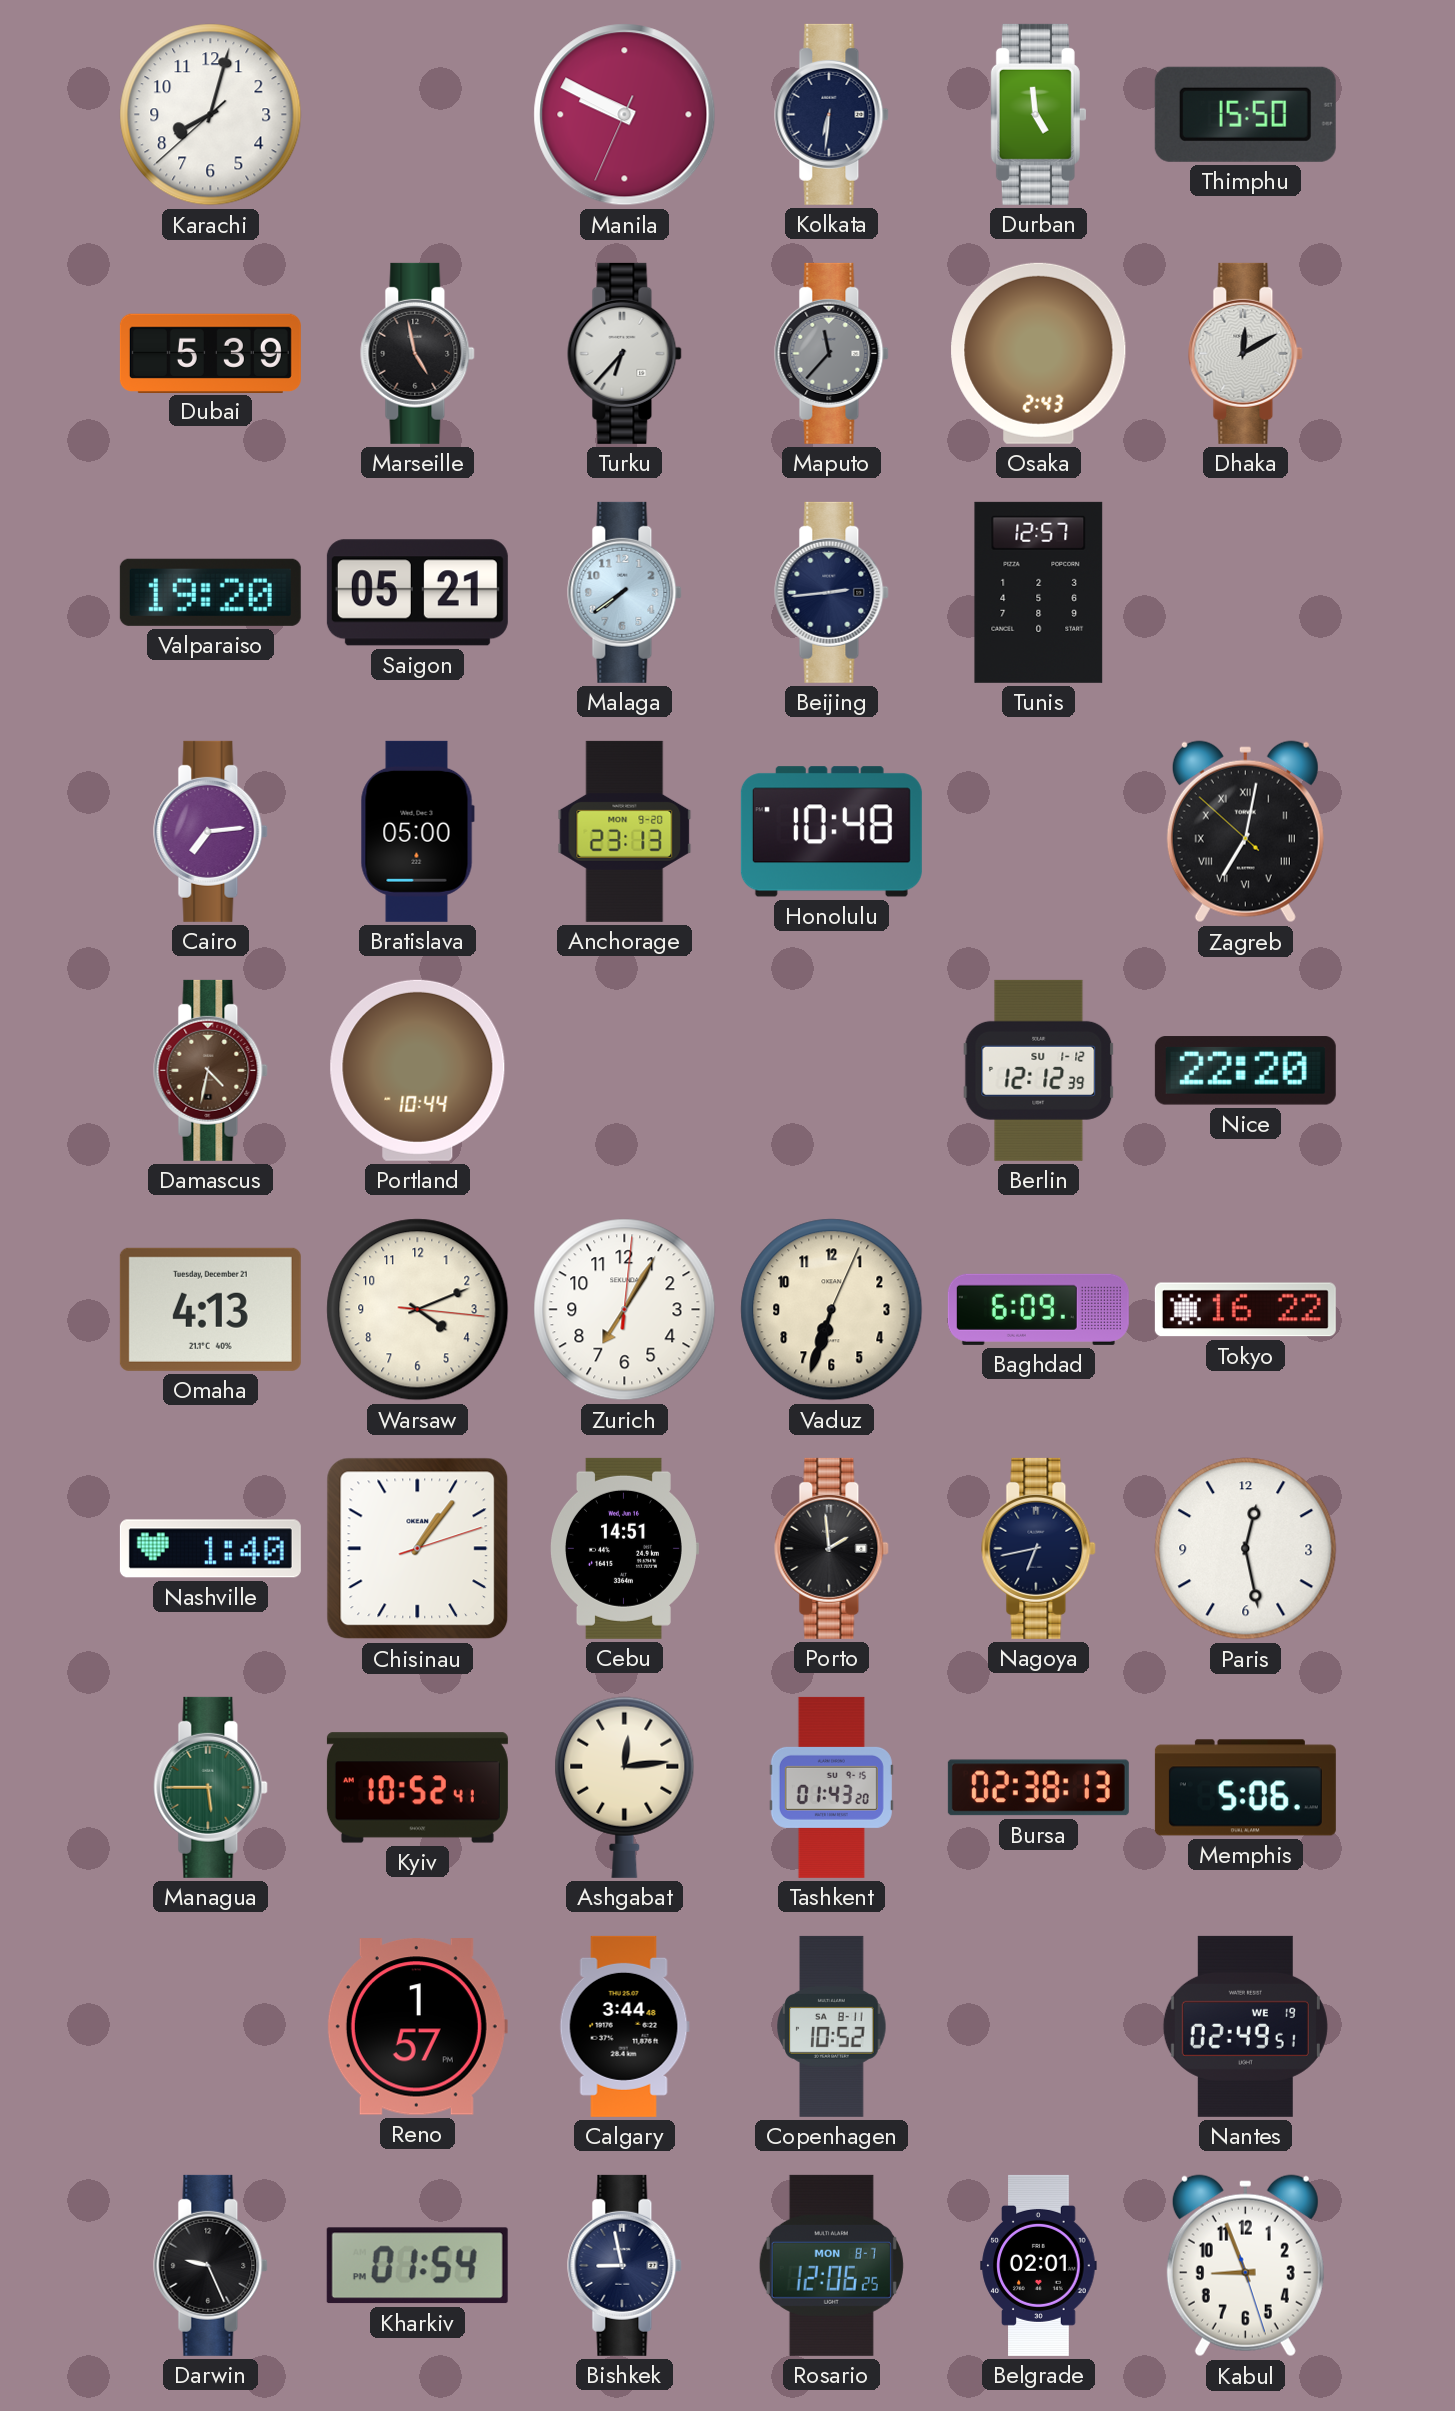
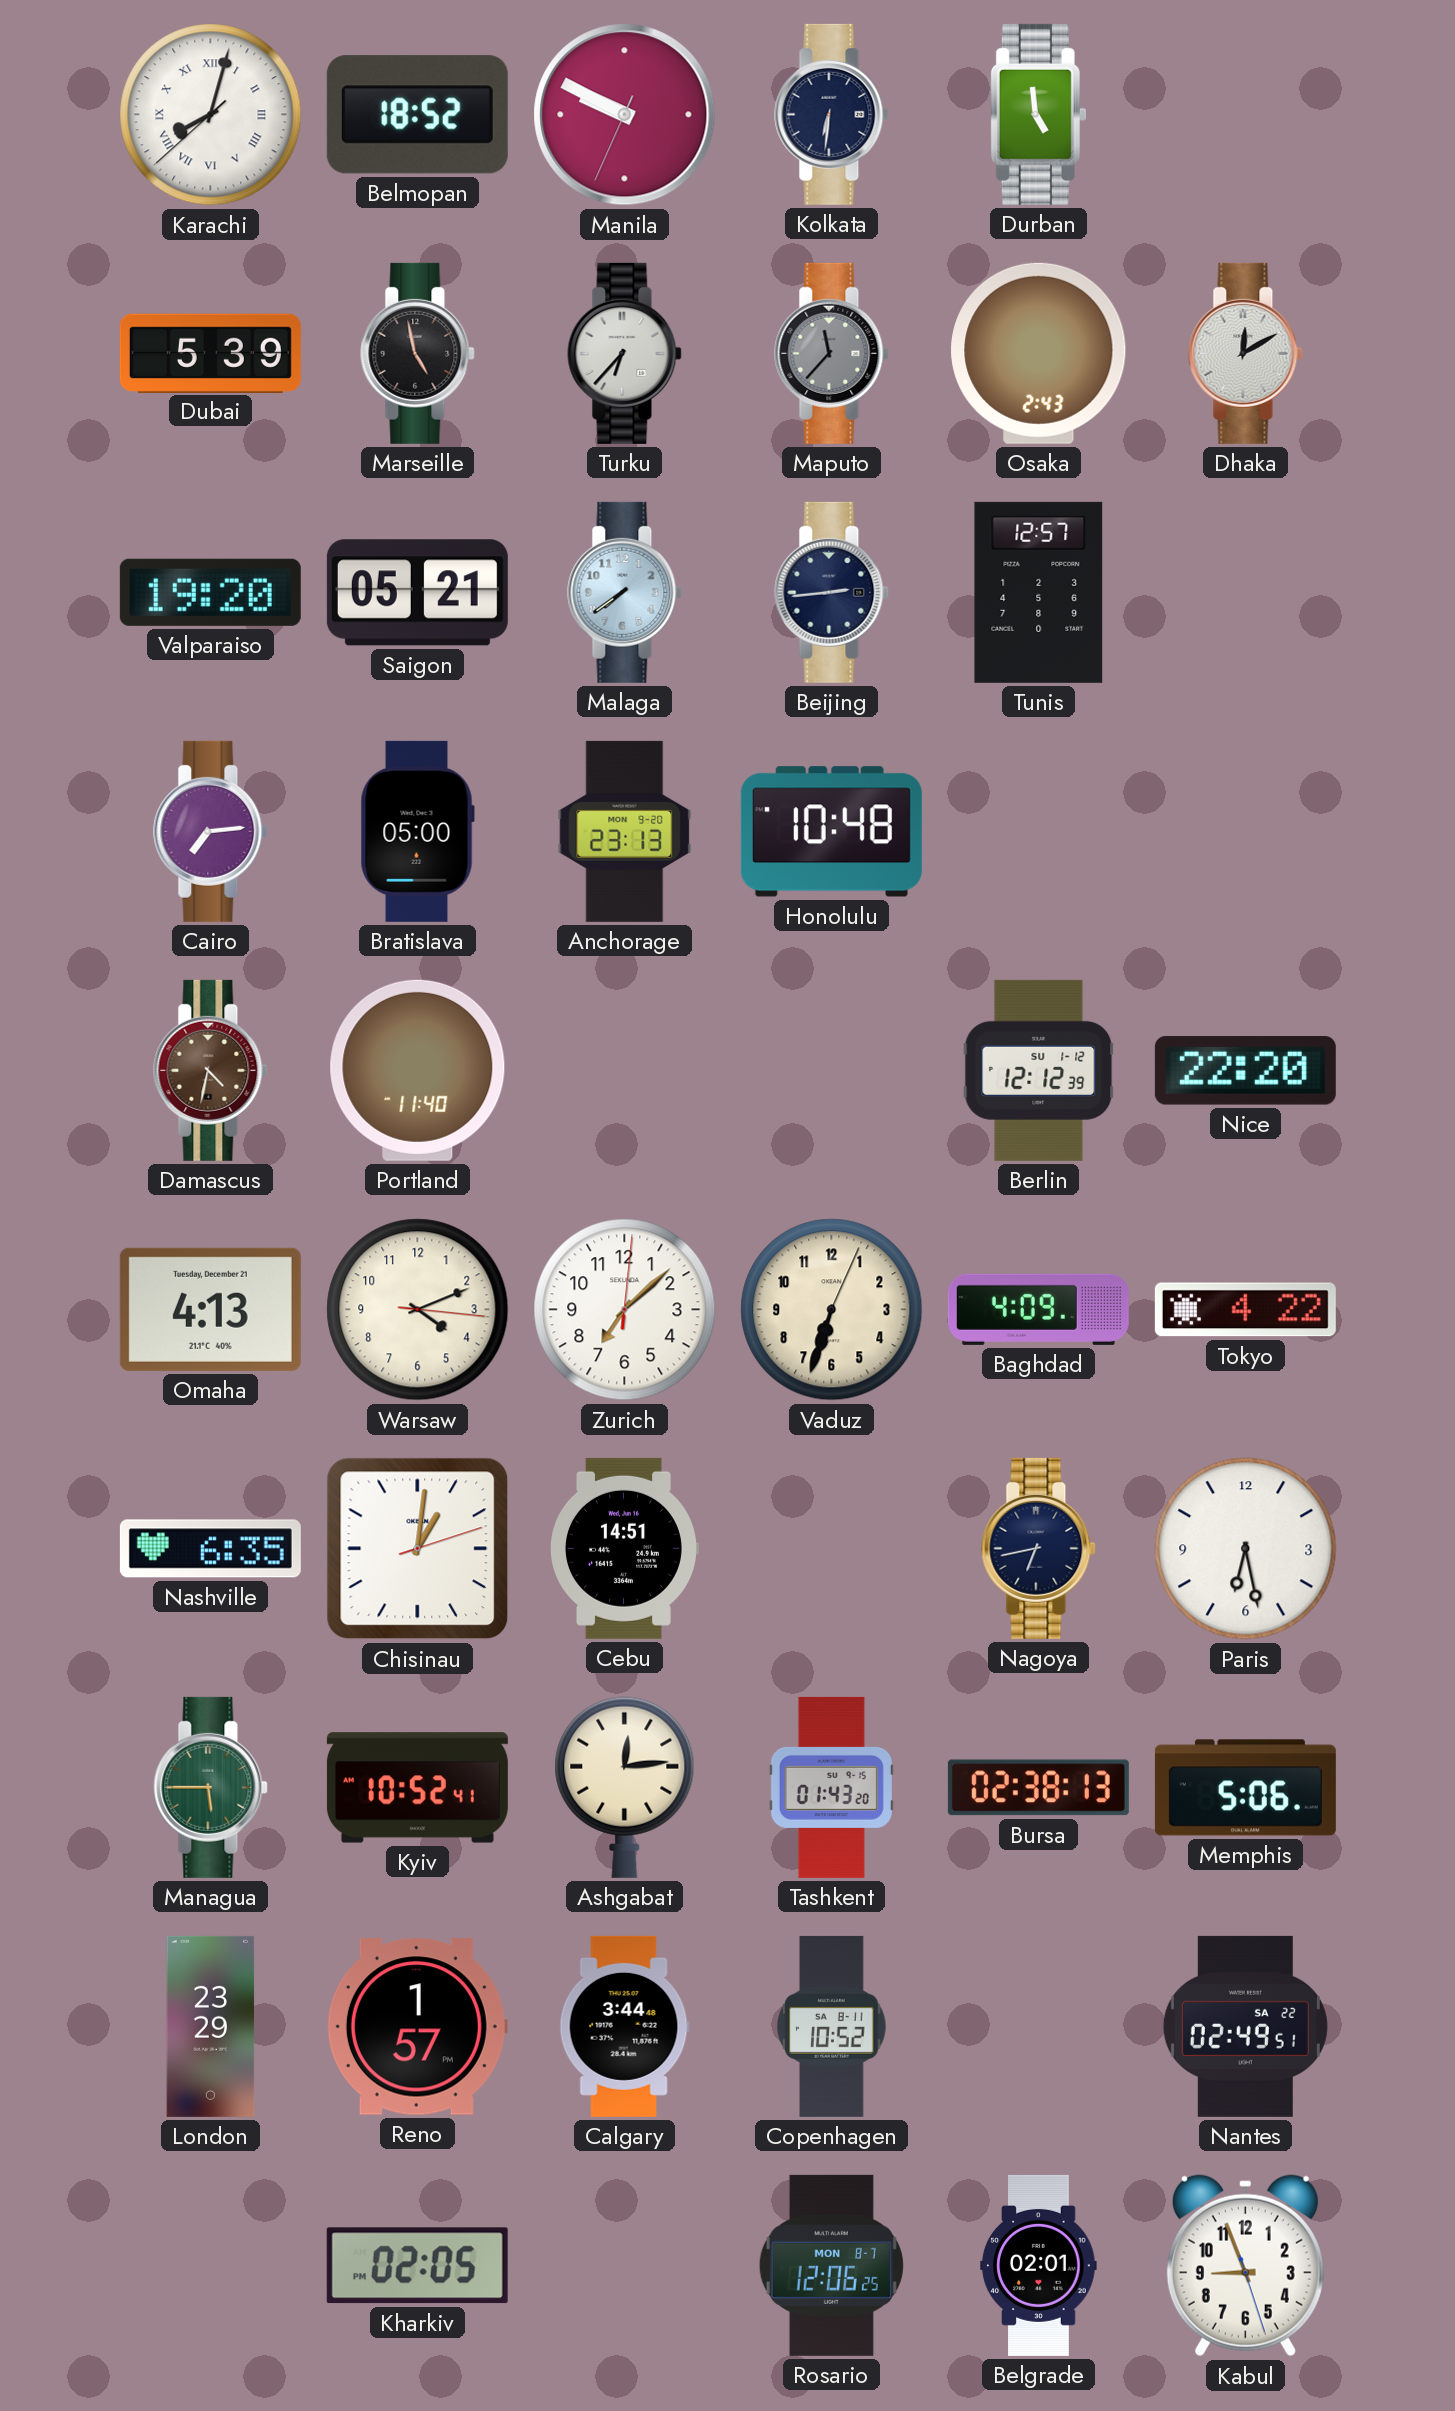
Karachi numerals: Arabic -> Roman (211, 115)
Belmopan: none -> 18:52 (417, 115)
Thimphu: 15:50 -> none (1245, 114)
Zagreb: 7:01 -> none (1245, 832)
Portland: 10:44 -> 11:40 (418, 1070)
Zurich: 7:05 -> 7:08 (625, 1310)
Baghdad: 6:09 -> 4:09 (1038, 1309)
Tokyo: 16:22 -> 4:22 (1245, 1310)
Nashville: 1:40 -> 6:35 (210, 1549)
Chisinau: 1:06 -> 1:01 (418, 1549)
Porto: 1:59 -> none (832, 1548)
Paris: 12:28 -> 6:28 (1246, 1549)
London: none -> 23:29 (211, 2026)
Nantes date: WE 19 -> SA 22 (1245, 2026)
Darwin: 9:26 -> none (211, 2265)
Kharkiv: 01:54 -> 02:05 (417, 2266)
Bishkek: 8:58 -> none (625, 2265)
